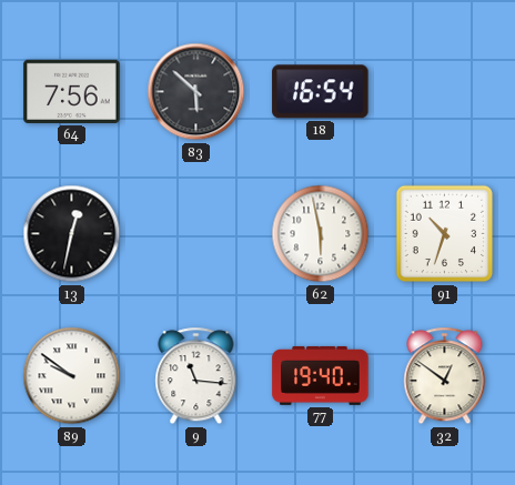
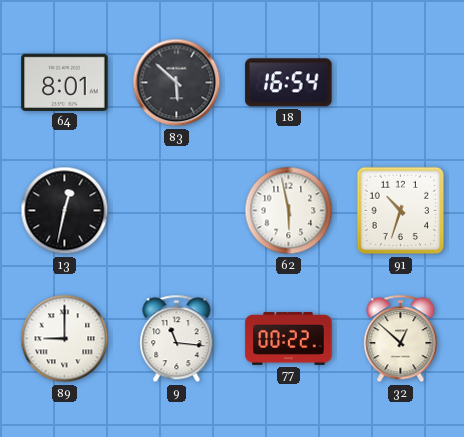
64: 7:56 -> 8:01 (65, 82)
89: 9:51 -> 9:00 (65, 339)
77: 19:40 -> 00:22 (289, 339)
32: 12:51 -> 12:52 (401, 339)
